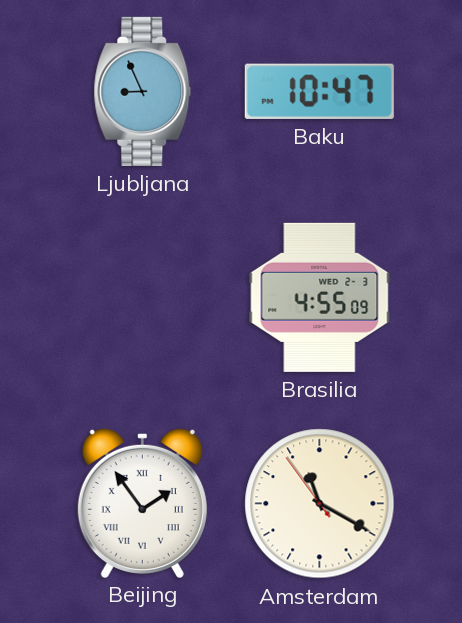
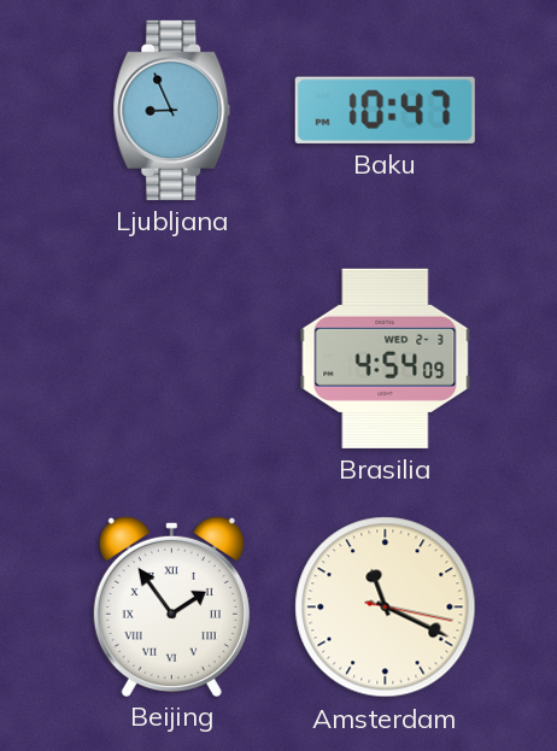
Brasilia: 4:55 -> 4:54 (386, 358)
Amsterdam: 11:19:54 -> 11:19:17 (386, 608)
